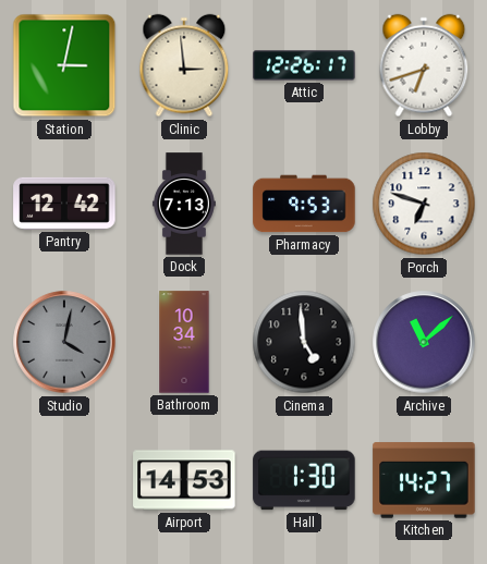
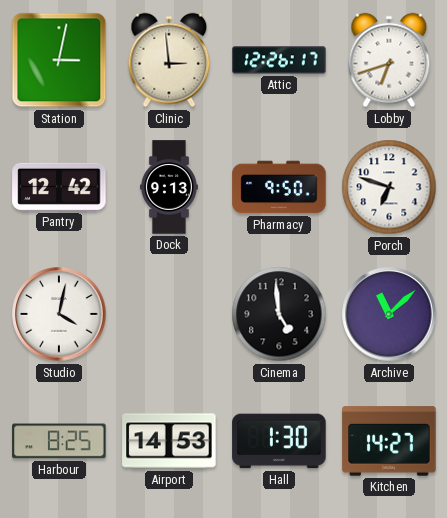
Dock: 7:13 -> 9:13 (169, 187)
Pharmacy: 9:53 -> 9:50 (279, 187)
Studio dial: grey -> white (59, 314)
Bathroom: 10:34 -> none (184, 342)
Harbour: none -> 8:25 (59, 441)
